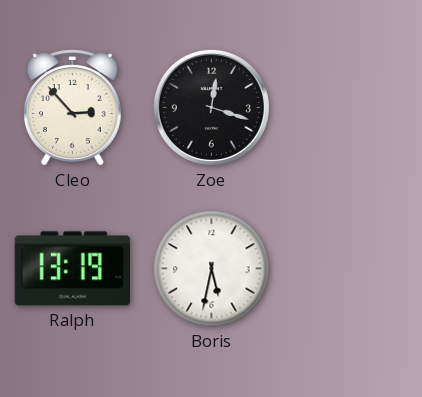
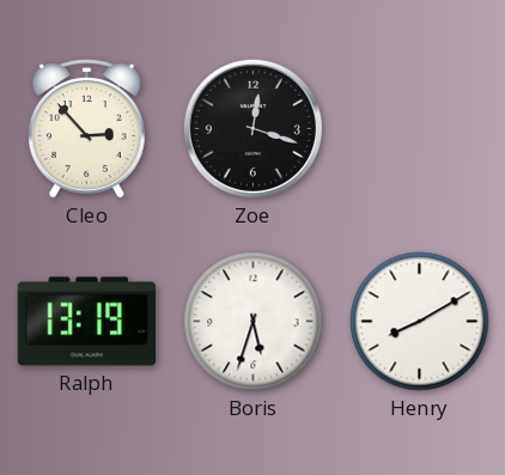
Boris: 5:32 -> 5:33 (254, 322)
Henry: none -> 8:10 (420, 322)
